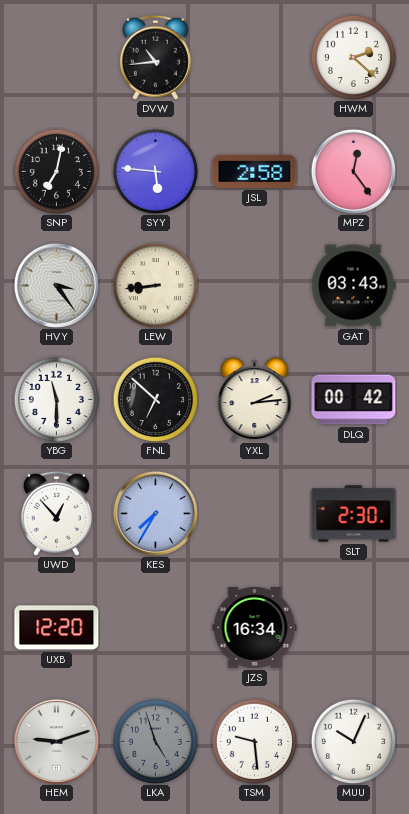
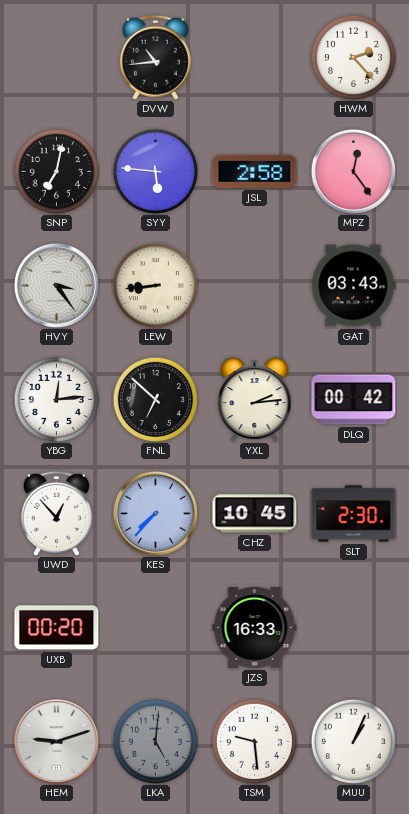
HWM: 2:22 -> 2:23 (353, 57)
YBG: 11:30 -> 12:14 (56, 399)
KES: 7:35 -> 7:37 (155, 513)
CHZ: none -> 10:45 (255, 514)
UXB: 12:20 -> 00:20 (57, 628)
JZS: 16:34 -> 16:33 (255, 627)
LKA: 4:57 -> 5:01 (155, 741)
MUU: 10:04 -> 1:04 (353, 741)
